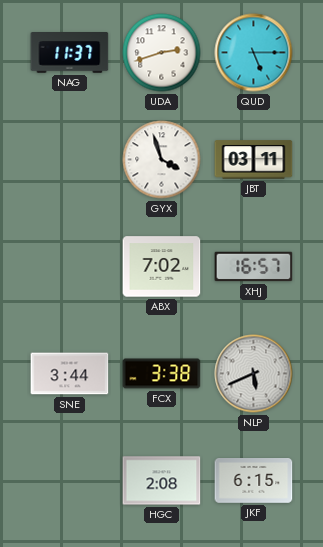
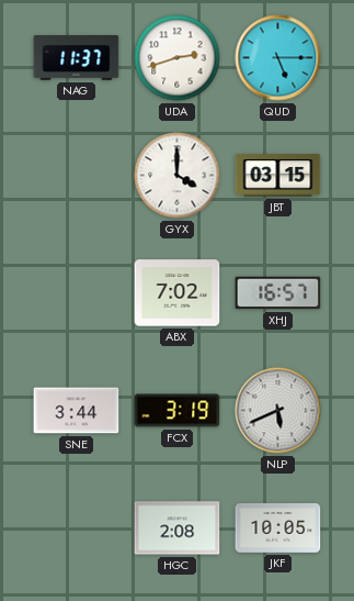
GYX: 3:57 -> 4:00 (178, 176)
JBT: 03:11 -> 03:15 (278, 176)
FCX: 3:38 -> 3:19 (178, 411)
JKF: 6:15 -> 10:05 (278, 528)
